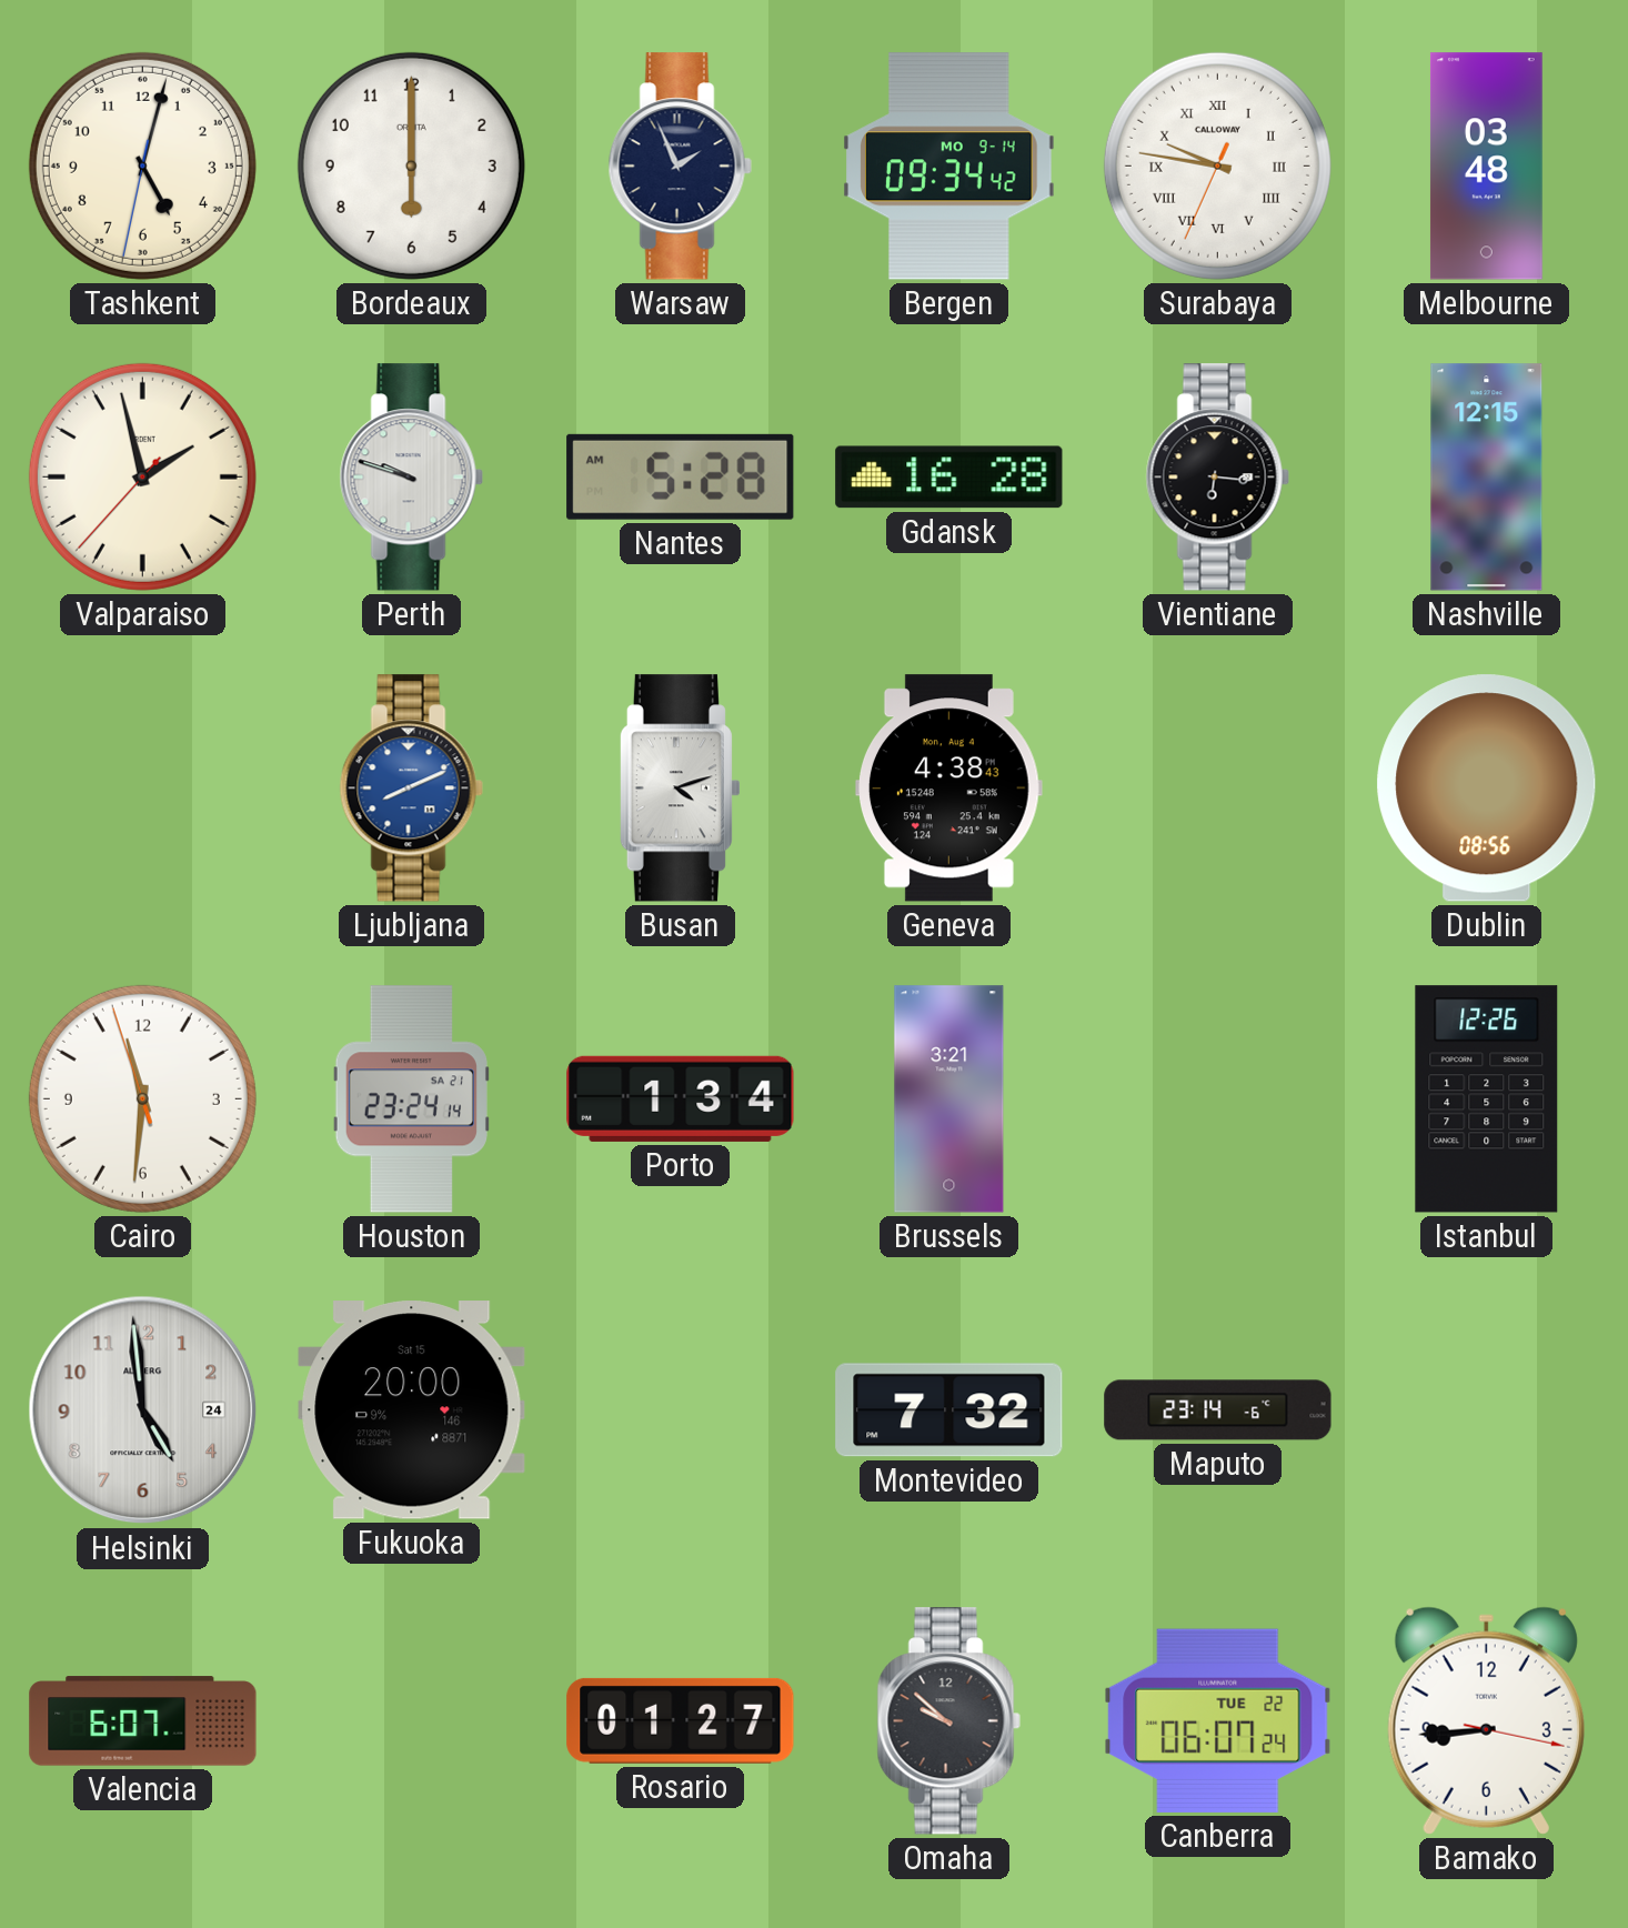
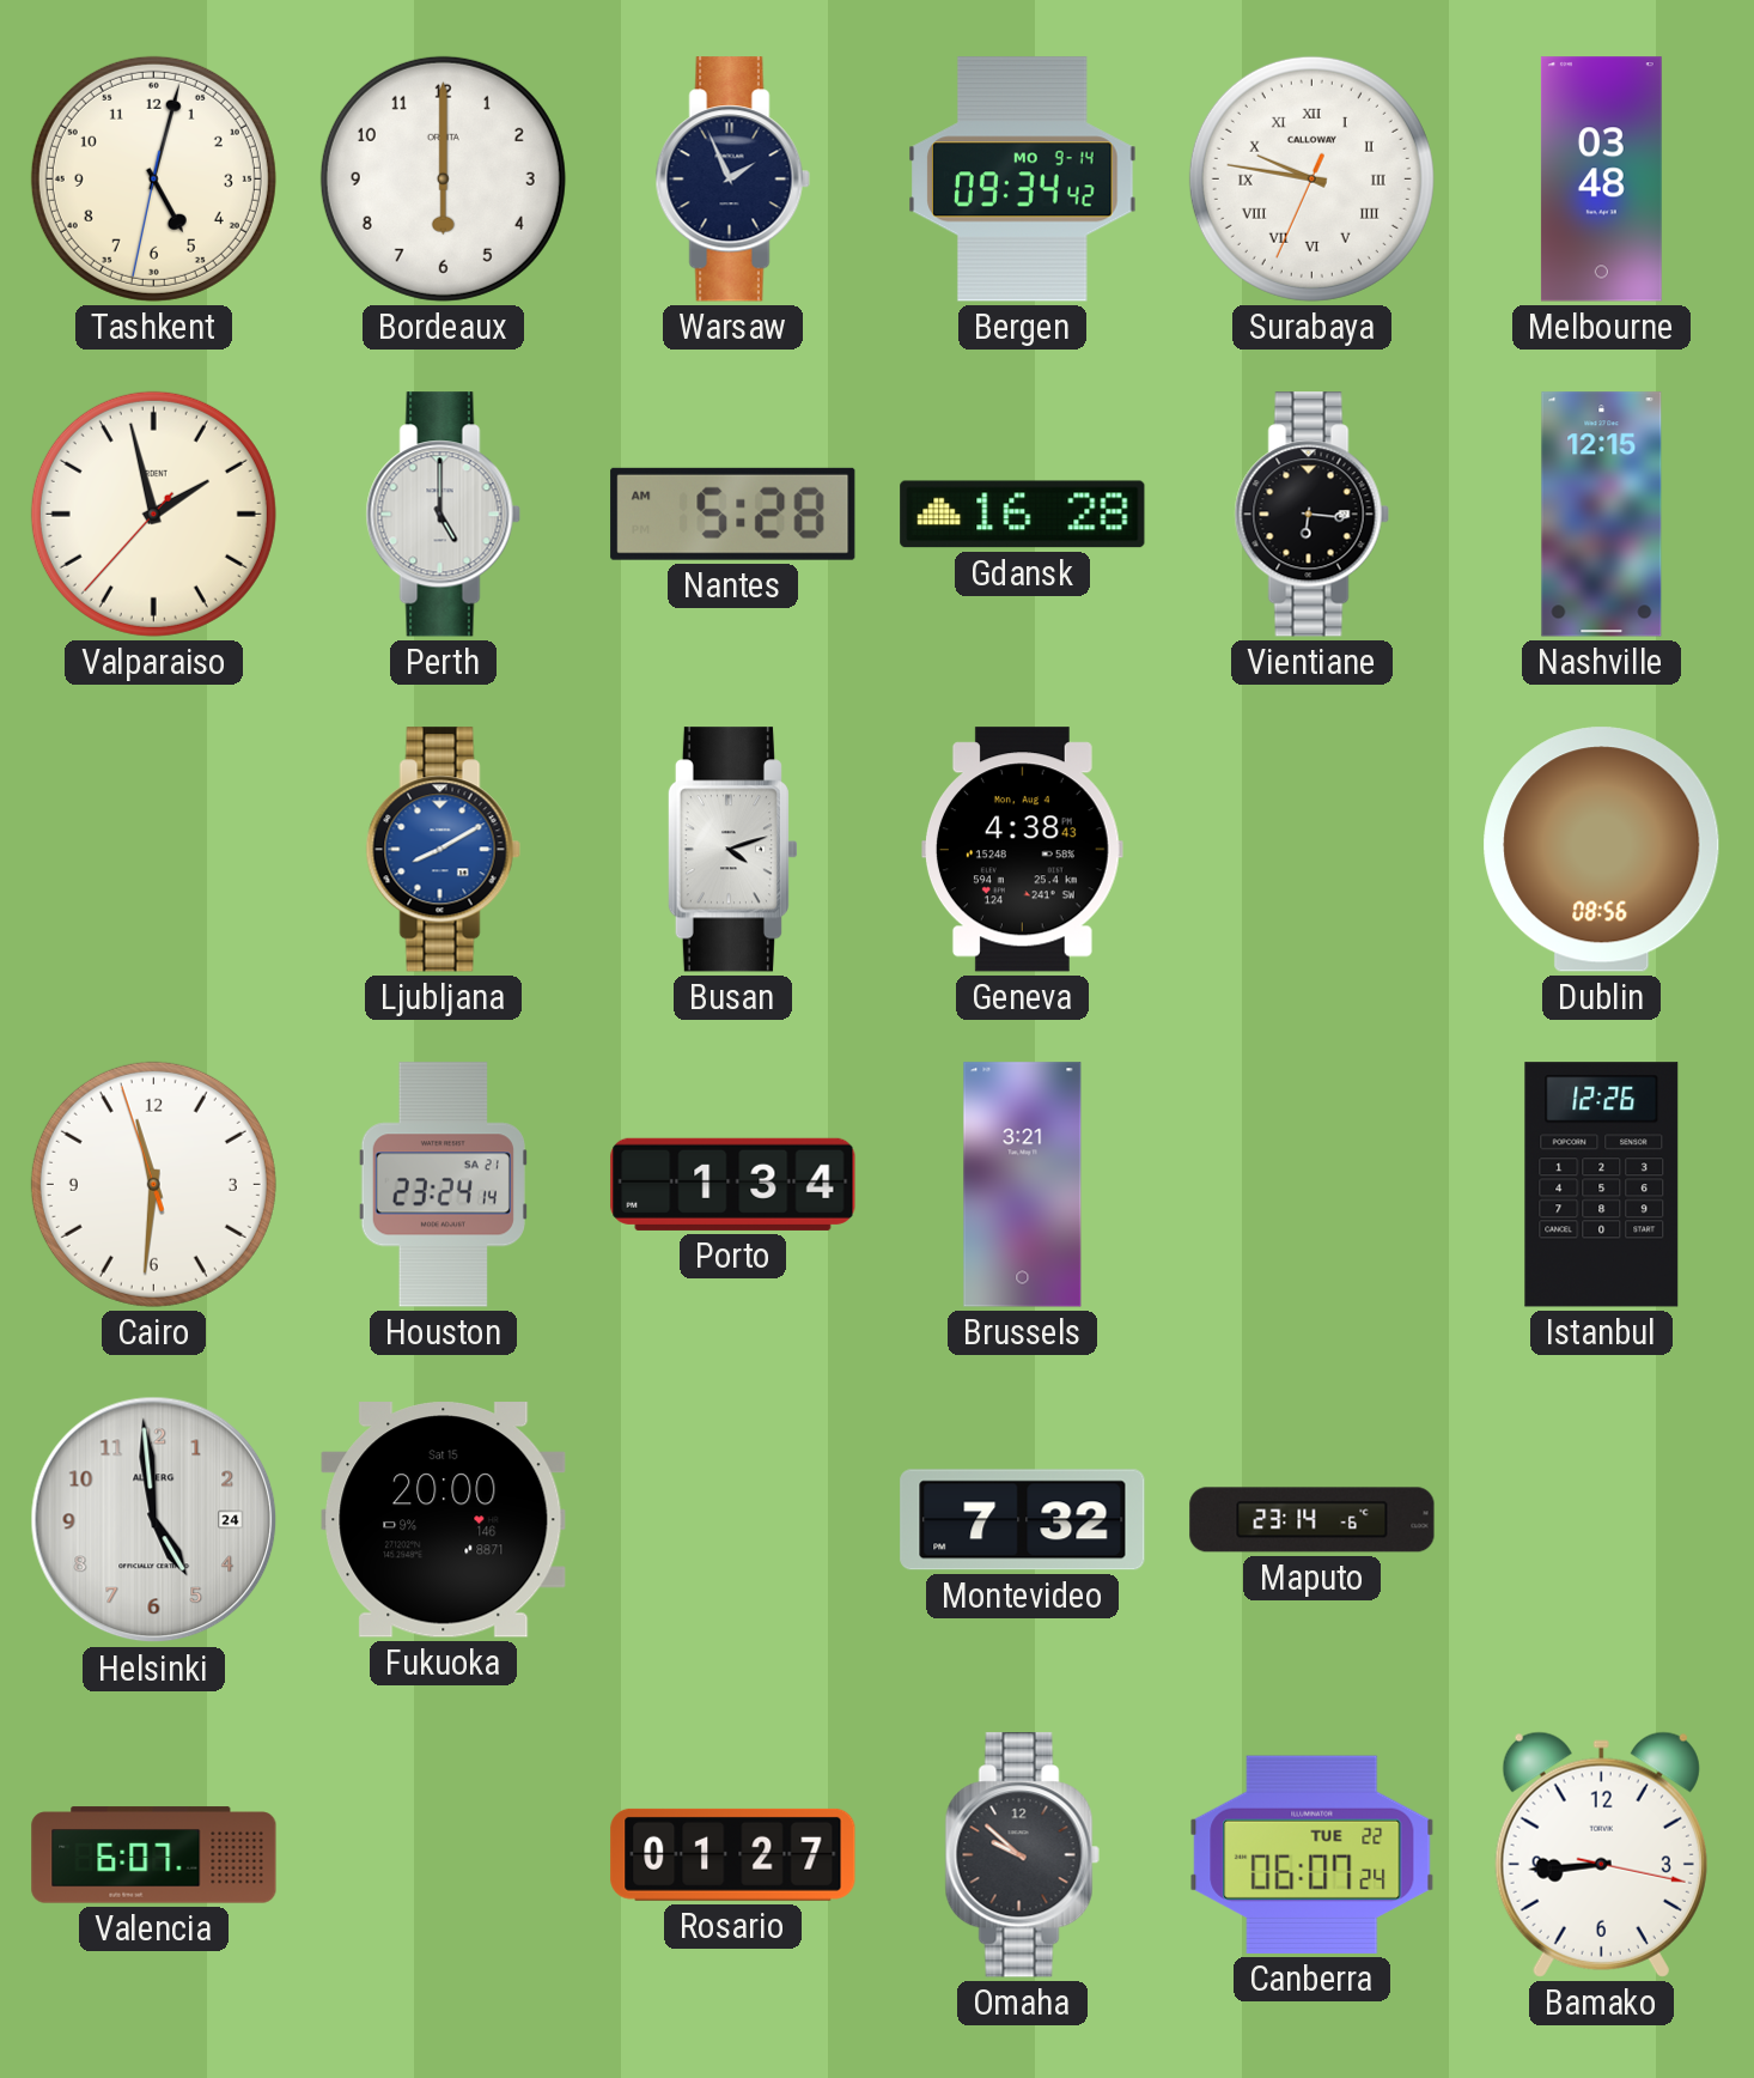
Perth: 9:48 -> 5:00 (443, 515)
Ljubljana: 8:11 -> 8:10 (443, 850)
